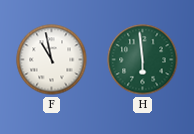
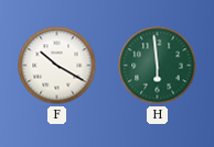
F: 10:58 -> 10:20 (57, 66)
